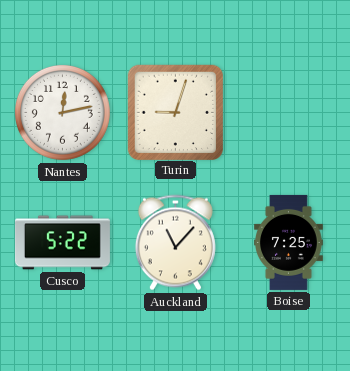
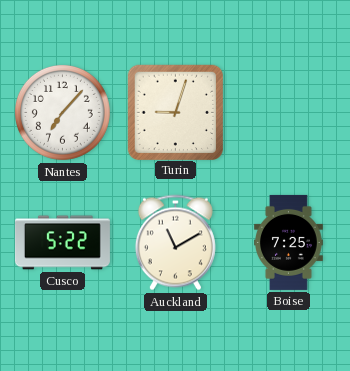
Nantes: 12:13 -> 7:07 (62, 112)
Auckland: 11:07 -> 11:10 (175, 243)
